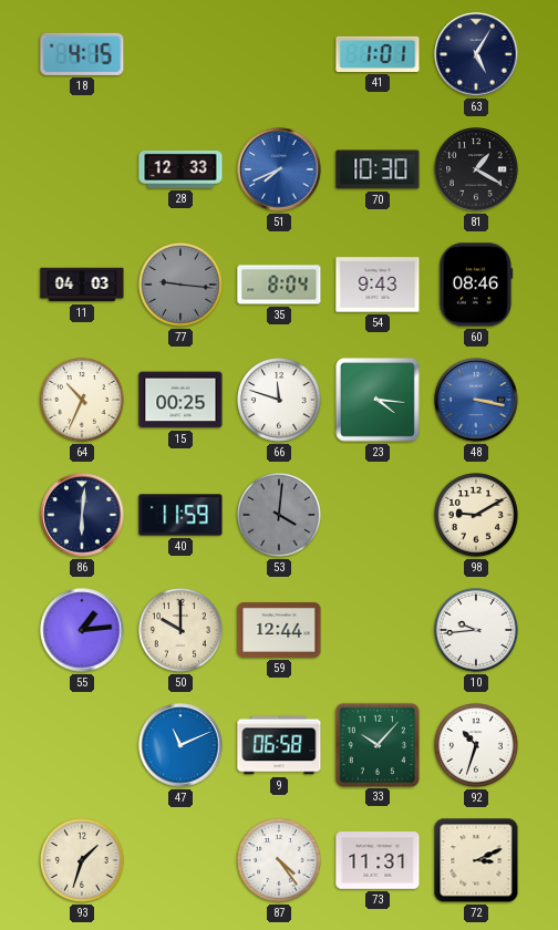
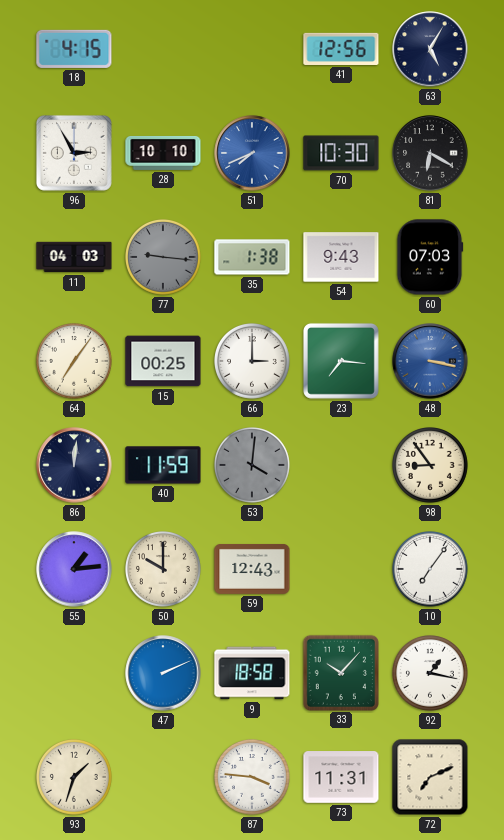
41: 1:01 -> 12:56 (341, 49)
96: none -> 2:55 (74, 153)
28: 12:33 -> 10:10 (163, 153)
81: 1:20 -> 6:20 (430, 153)
35: 8:04 -> 1:38 (252, 257)
60: 08:46 -> 07:03 (430, 257)
64: 10:34 -> 7:06 (75, 362)
66: 11:48 -> 3:00 (253, 362)
23: 4:16 -> 7:16 (341, 361)
86: 6:01 -> 12:01 (74, 465)
98: 9:10 -> 8:54 (431, 466)
59: 12:44 -> 12:43 (252, 569)
10: 9:44 -> 7:06 (431, 570)
47: 11:11 -> 2:11 (163, 673)
9: 06:58 -> 18:58 (252, 673)
92: 10:33 -> 1:17 (431, 674)
87: 4:24 -> 3:46 (253, 778)
72: 3:11 -> 7:11 (430, 777)
